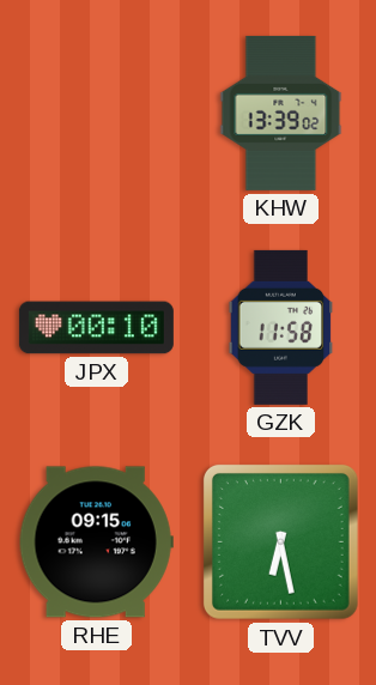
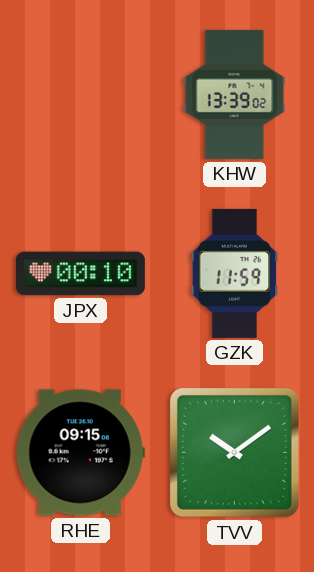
GZK: 11:58 -> 11:59 (235, 273)
TVV: 6:28 -> 10:09 (234, 452)
